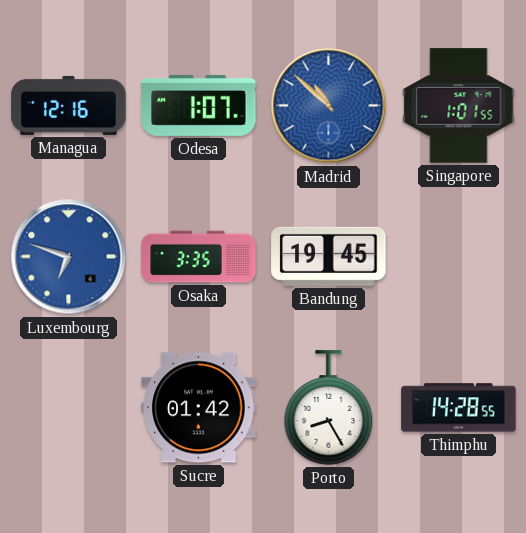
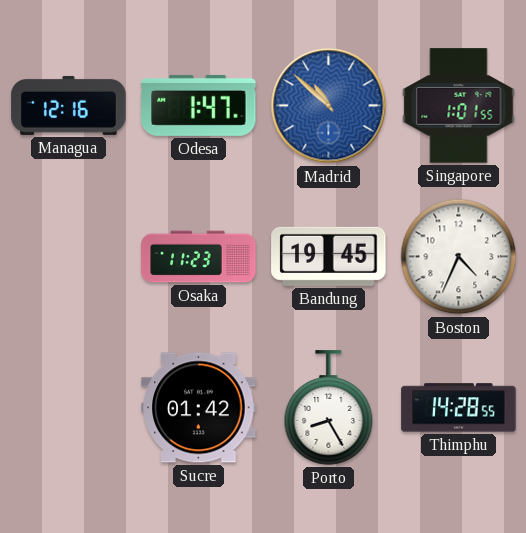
Odesa: 1:07 -> 1:47 (199, 105)
Luxembourg: 6:48 -> none (69, 257)
Osaka: 3:35 -> 11:23 (199, 257)
Boston: none -> 4:34 (459, 257)
